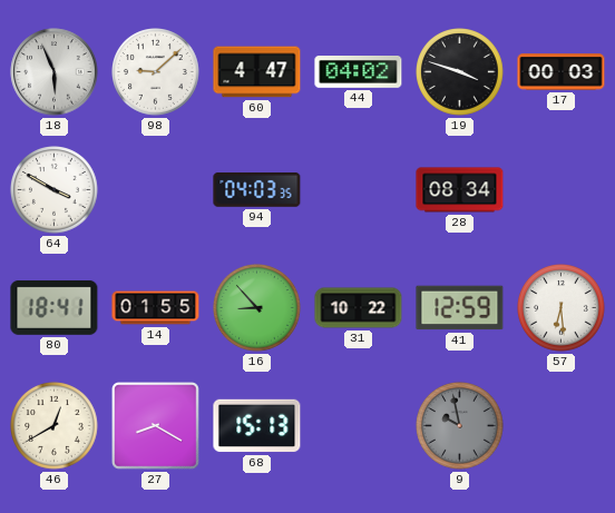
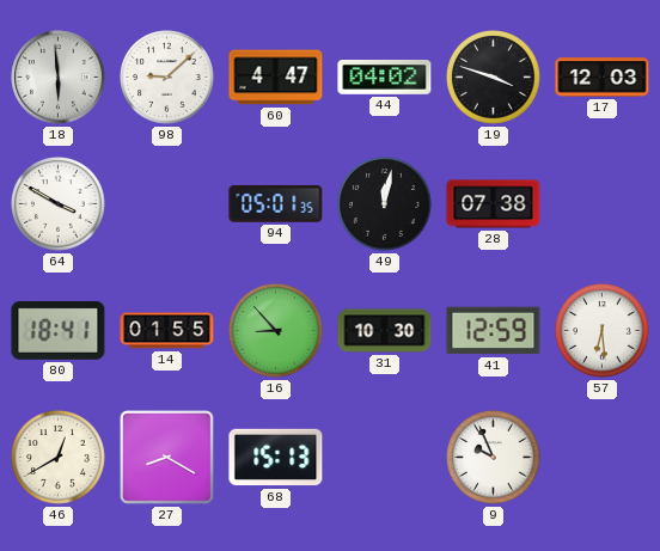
18: 5:56 -> 5:59 (59, 78)
17: 00:03 -> 12:03 (603, 78)
94: 04:03 -> 05:01 (276, 203)
49: none -> 12:02 (385, 204)
28: 08:34 -> 07:38 (494, 204)
31: 10:22 -> 10:30 (385, 331)
9: 9:58 -> 9:56 (494, 458)
9 dial: grey -> white (494, 458)
